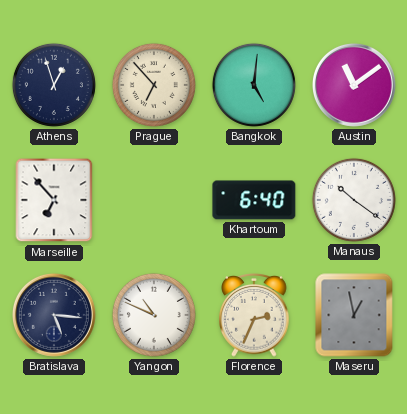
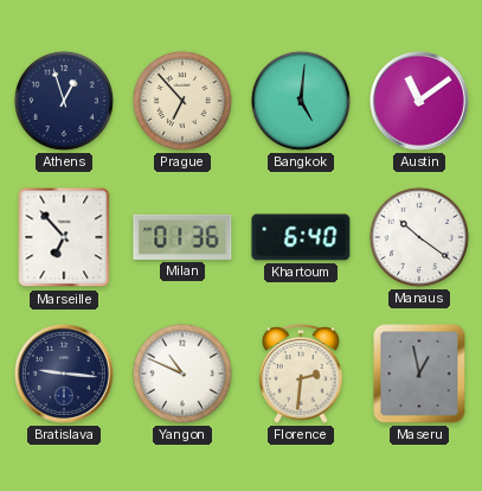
Milan: none -> 01:36 (182, 237)
Bratislava: 5:16 -> 9:16 (64, 374)
Florence: 2:34 -> 2:31 (301, 375)
